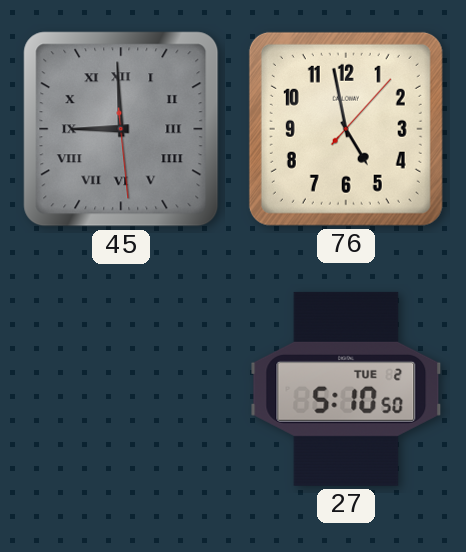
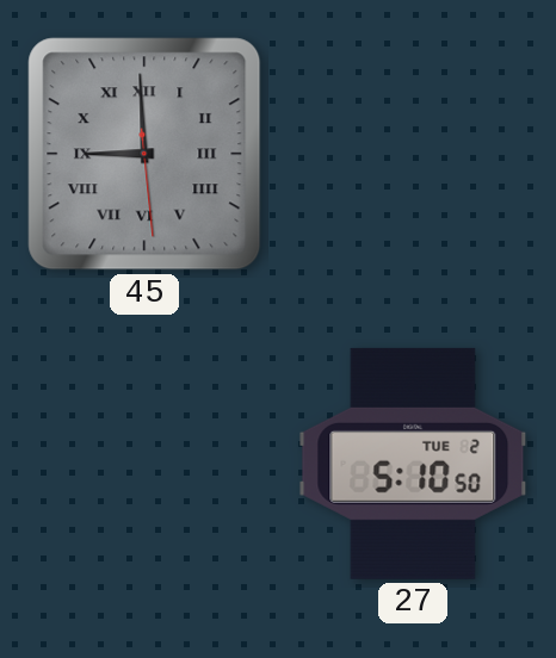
76: 4:58 -> none (346, 129)
